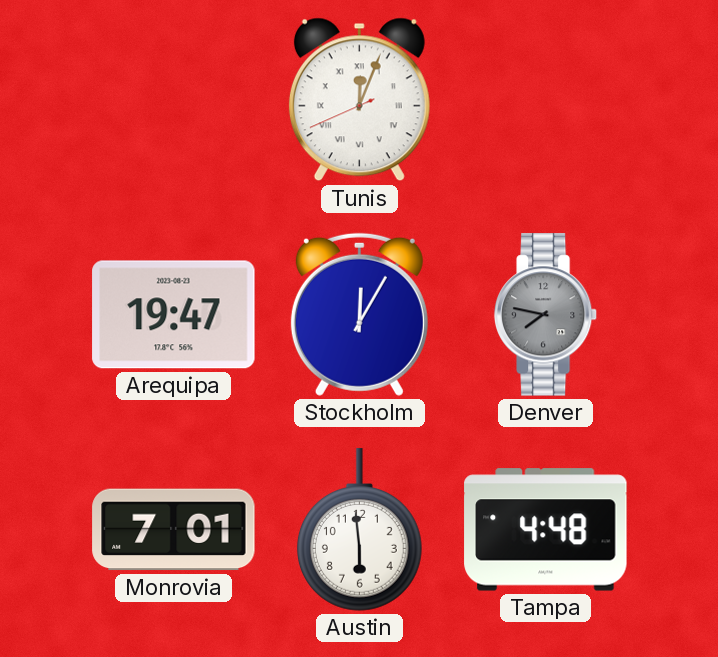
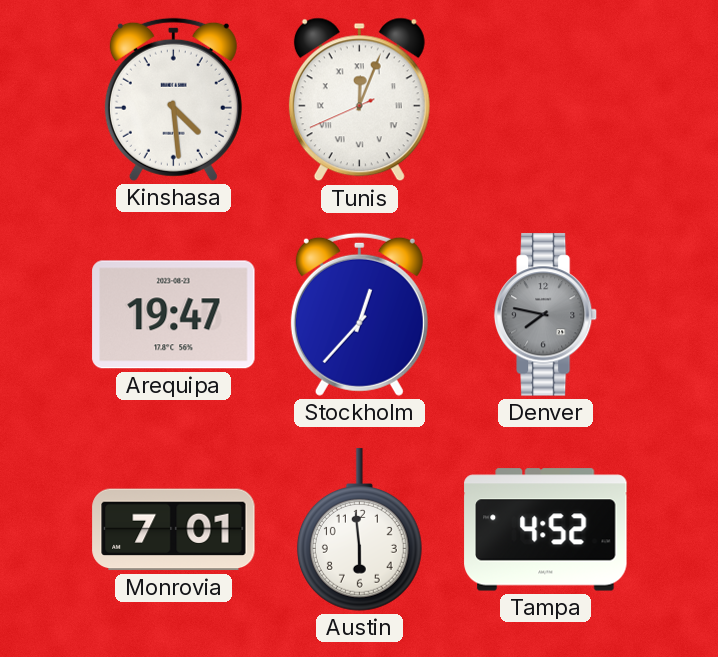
Kinshasa: none -> 4:29 (173, 99)
Stockholm: 12:05 -> 12:37 (359, 314)
Tampa: 4:48 -> 4:52 (546, 530)
